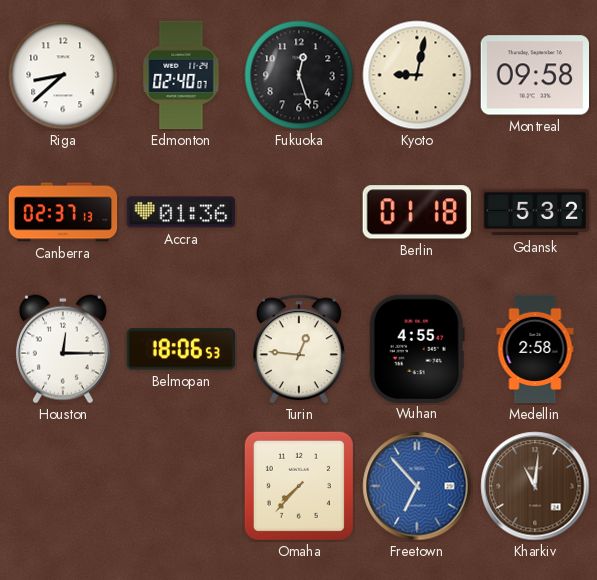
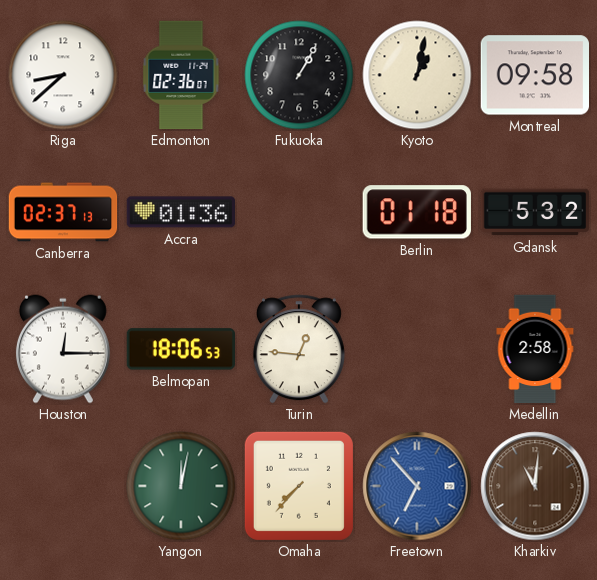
Edmonton: 02:40 -> 02:36 (181, 75)
Fukuoka: 12:27 -> 1:05 (299, 75)
Kyoto: 9:02 -> 1:02 (417, 75)
Wuhan: 4:55 -> none (417, 348)
Yangon: none -> 12:02 (181, 486)
